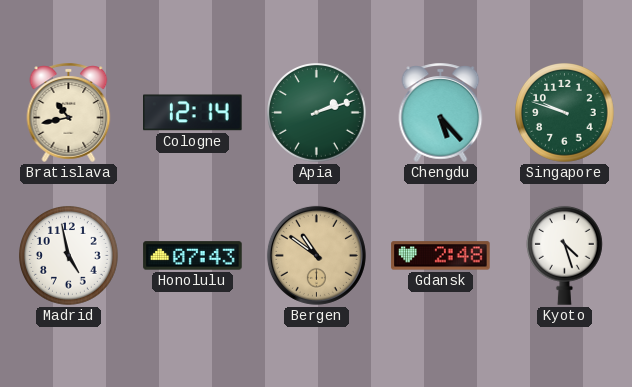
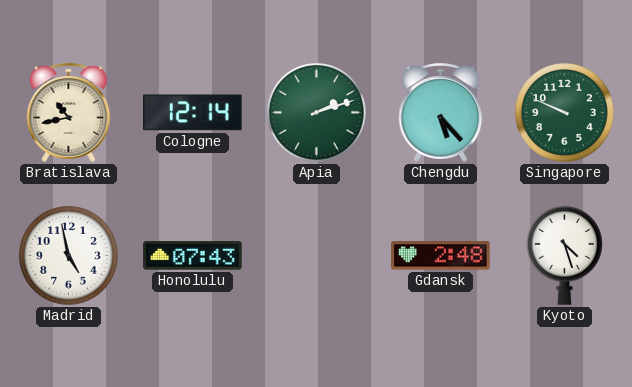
Singapore: 9:48 -> 9:49 (565, 113)
Bergen: 10:51 -> none (316, 255)
